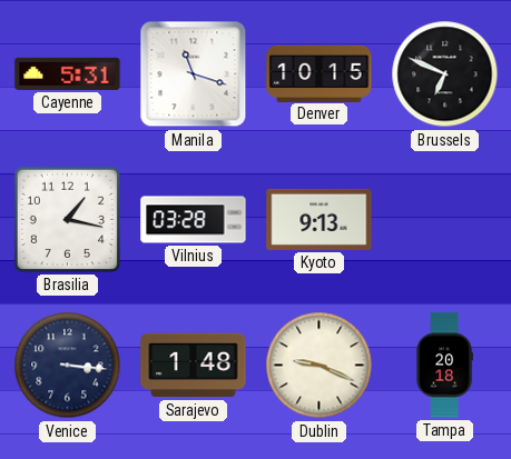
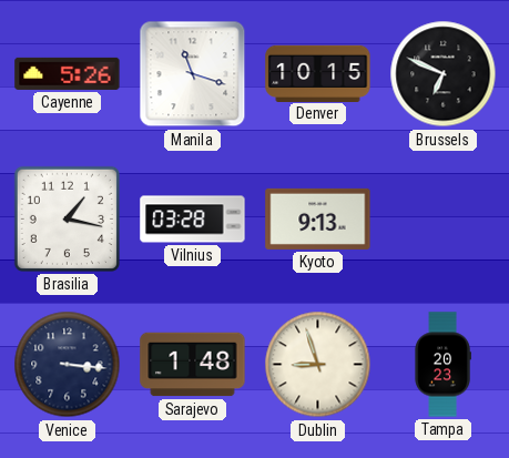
Cayenne: 5:31 -> 5:26 (68, 73)
Dublin: 9:19 -> 8:57 (318, 365)
Tampa: 20:18 -> 20:23 (442, 365)
